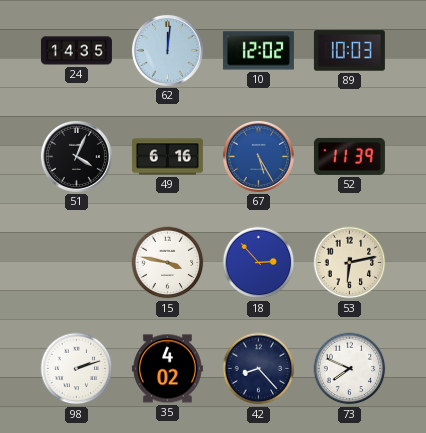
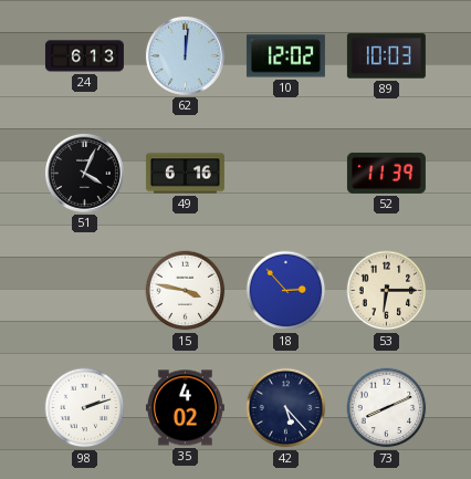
24: 14:35 -> 6:13 (84, 56)
67: 5:25 -> none (258, 156)
53: 6:13 -> 6:15 (387, 291)
42: 8:23 -> 5:23 (286, 408)
73: 7:49 -> 8:11 (387, 408)
